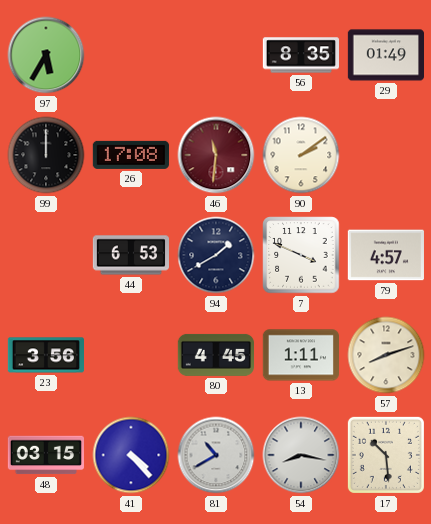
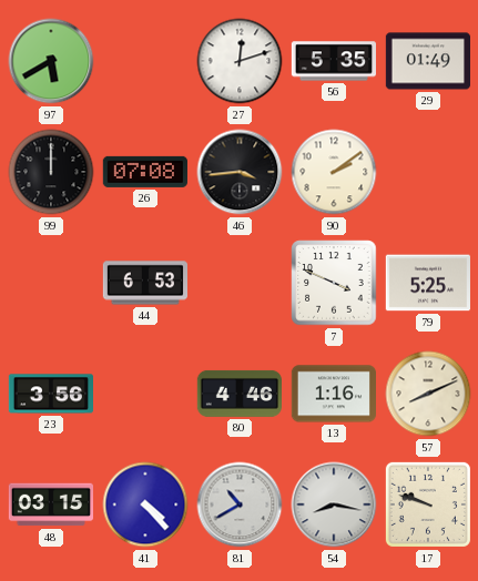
97: 5:35 -> 5:40 (51, 61)
27: none -> 12:12 (240, 61)
56: 8:35 -> 5:35 (334, 61)
26: 17:08 -> 07:08 (145, 172)
46: 11:31 -> 3:44 (240, 172)
46 dial: burgundy -> black (240, 172)
94: 1:40 -> none (216, 255)
79: 4:57 -> 5:25 (428, 283)
80: 4:45 -> 4:46 (238, 394)
13: 1:11 -> 1:16 (333, 394)
57: 8:12 -> 8:11 (428, 394)
17: 10:29 -> 9:48 (428, 504)
